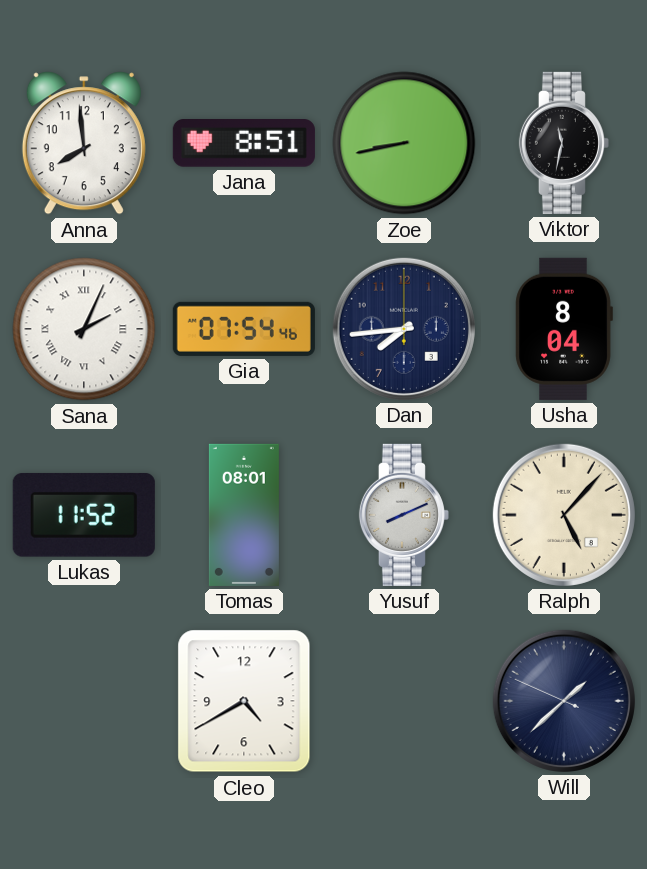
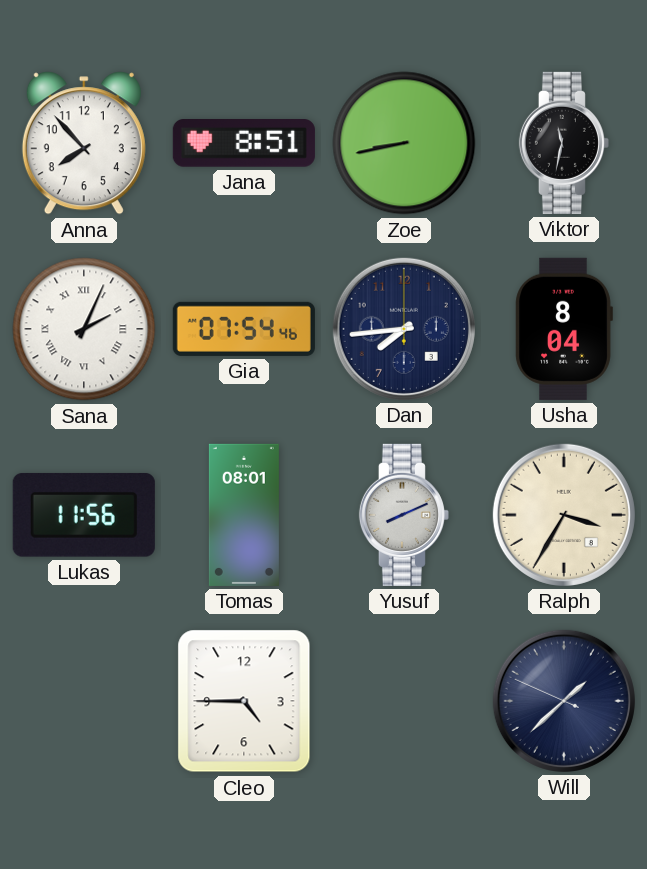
Anna: 7:59 -> 7:53 (84, 143)
Lukas: 11:52 -> 11:56 (84, 515)
Ralph: 5:07 -> 3:35 (564, 515)
Cleo: 4:40 -> 4:45 (244, 701)
